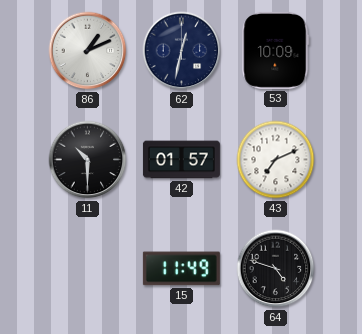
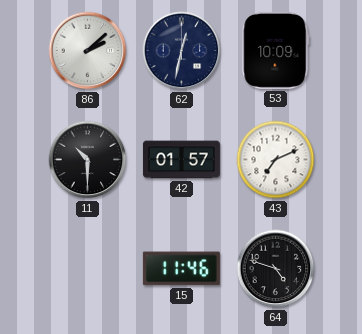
86: 1:11 -> 2:08 (88, 51)
15: 11:49 -> 11:46 (181, 269)
